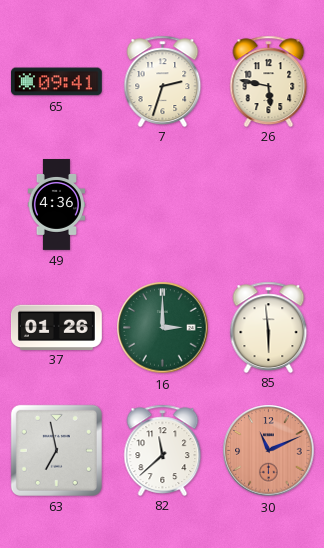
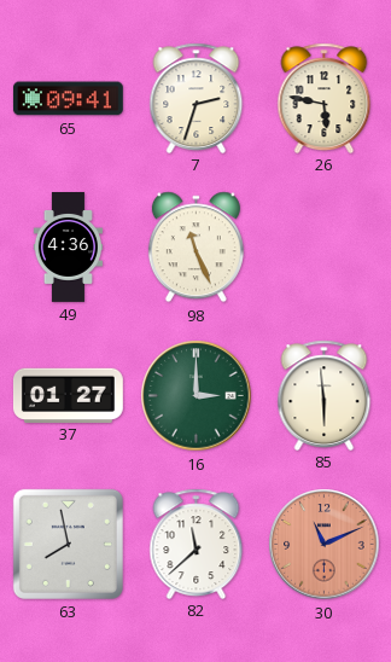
98: none -> 11:26 (195, 248)
37: 01:26 -> 01:27 (68, 395)
63: 6:58 -> 7:58 (68, 544)
